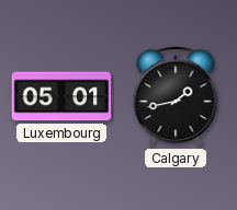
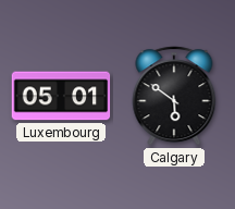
Calgary: 1:43 -> 5:51 (174, 96)
